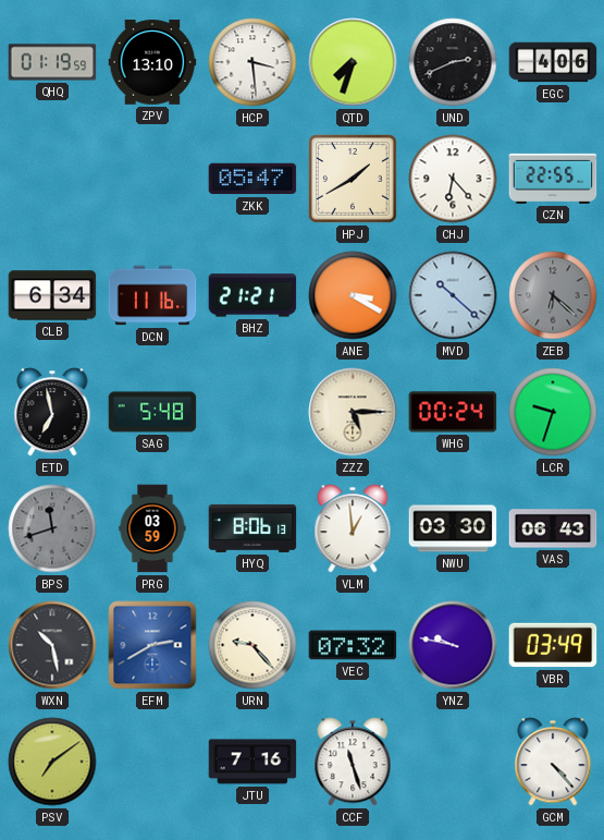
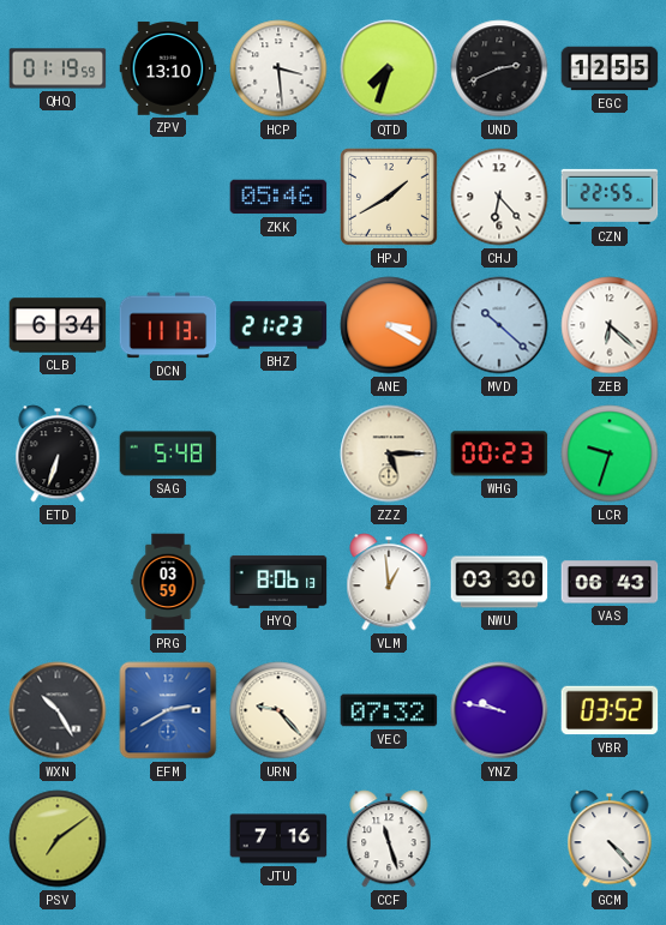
EGC: 4:06 -> 12:55 (610, 68)
ZKK: 05:47 -> 05:46 (278, 197)
DCN: 11:16 -> 11:13 (168, 325)
BHZ: 21:21 -> 21:23 (278, 325)
ZEB dial: grey -> white (610, 325)
ETD: 6:58 -> 6:33 (58, 454)
WHG: 00:24 -> 00:23 (499, 454)
BPS: 11:42 -> none (52, 528)
WXN: 10:28 -> 10:25 (58, 710)
VBR: 03:49 -> 03:52 (610, 710)
